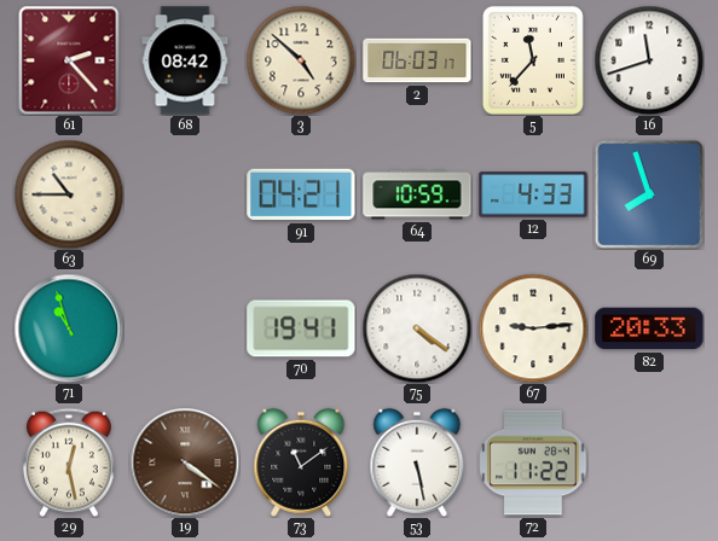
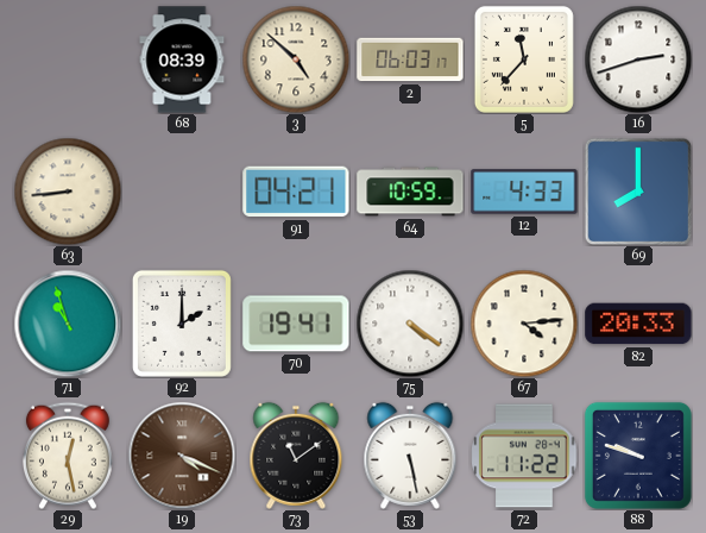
61: 2:23 -> none (69, 60)
68: 08:42 -> 08:39 (182, 59)
16: 11:42 -> 2:42 (638, 59)
63: 10:45 -> 8:44 (68, 192)
69: 7:57 -> 8:00 (637, 190)
92: none -> 2:00 (182, 324)
67: 9:14 -> 4:14 (524, 324)
19: 4:21 -> 4:19 (182, 456)
88: none -> 9:48 (638, 456)
